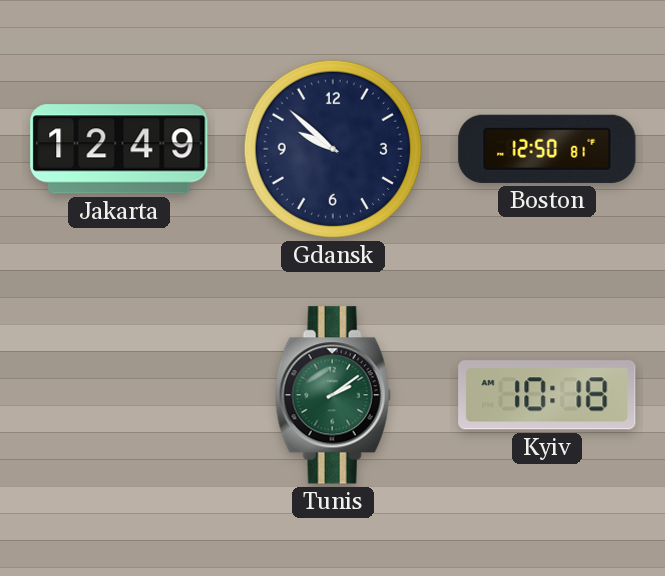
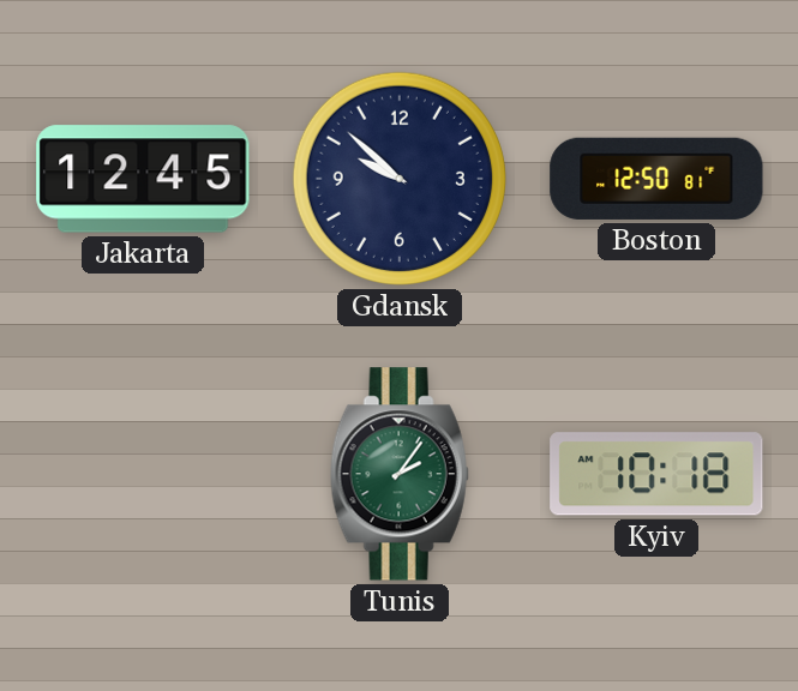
Jakarta: 12:49 -> 12:45 (143, 179)
Tunis: 2:09 -> 2:06 (400, 474)
